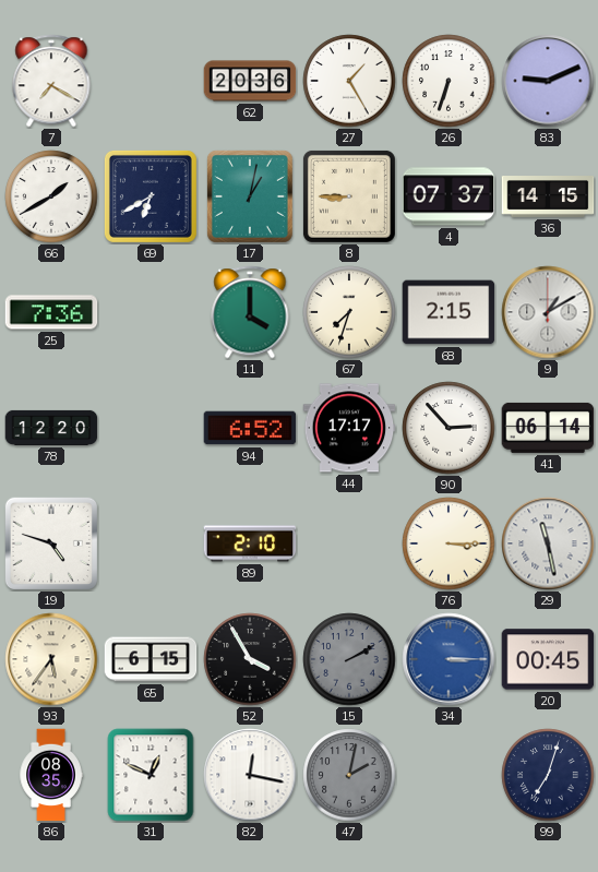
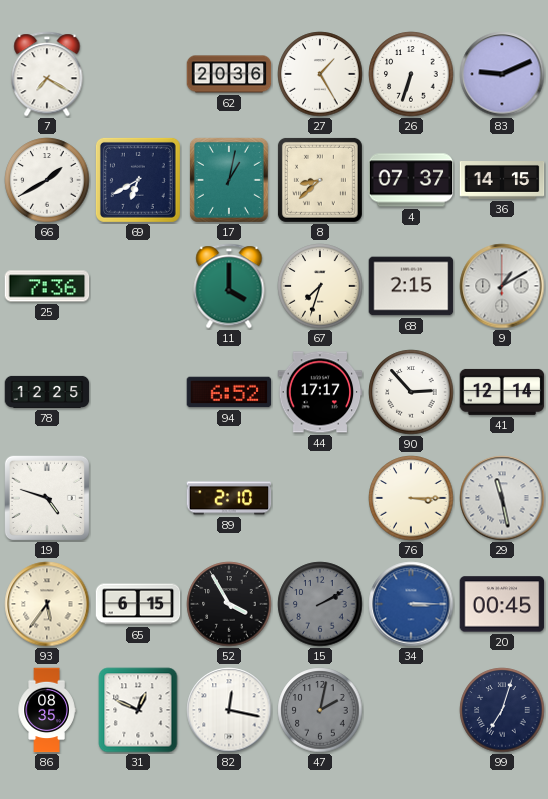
8: 8:45 -> 8:38 (320, 180)
78: 12:20 -> 12:25 (47, 392)
41: 06:14 -> 12:14 (502, 392)
